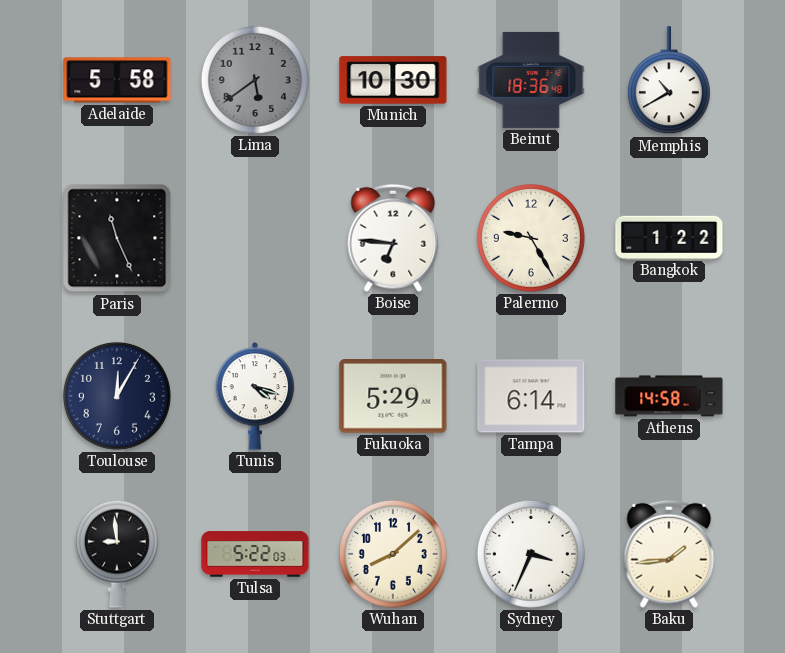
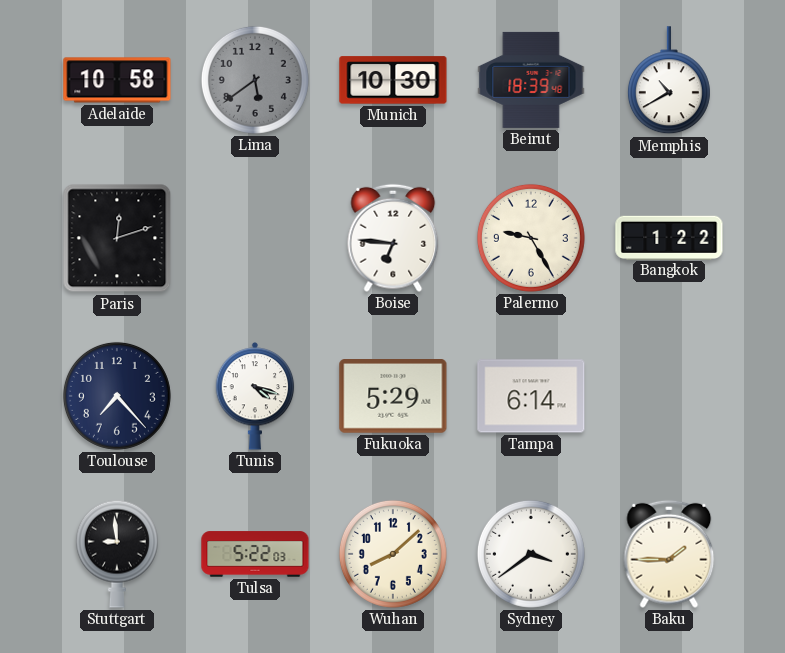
Adelaide: 5:58 -> 10:58 (117, 80)
Beirut: 18:36 -> 18:39 (531, 80)
Paris: 11:26 -> 12:12 (117, 238)
Toulouse: 12:05 -> 7:23 (117, 396)
Athens: 14:58 -> none (669, 396)
Sydney: 3:34 -> 3:39 (531, 554)
Baku: 1:44 -> 1:45 (669, 554)
